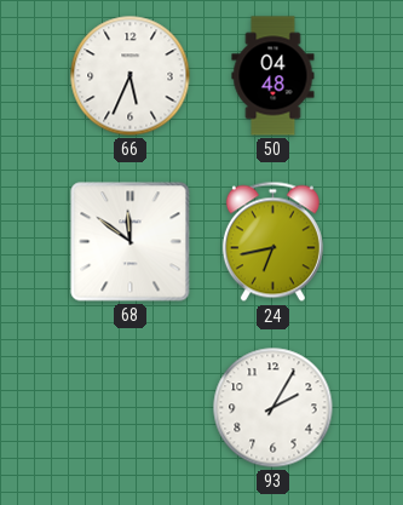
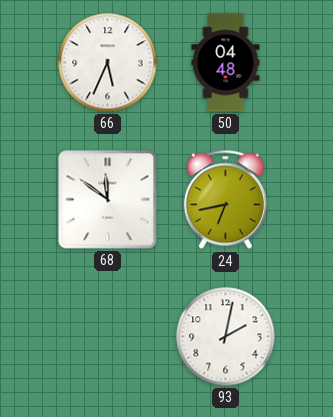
93: 2:05 -> 2:02 (226, 337)
